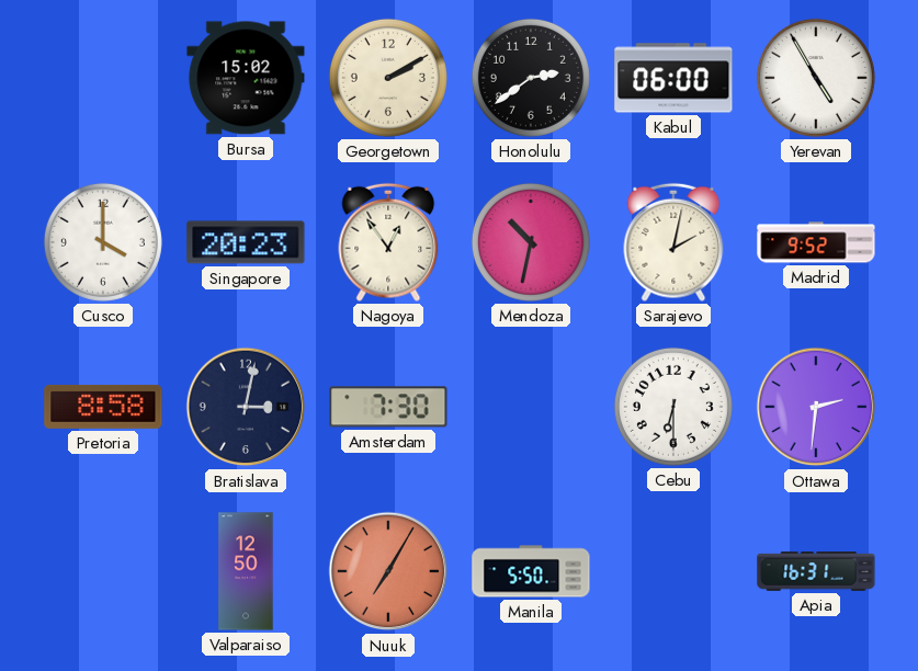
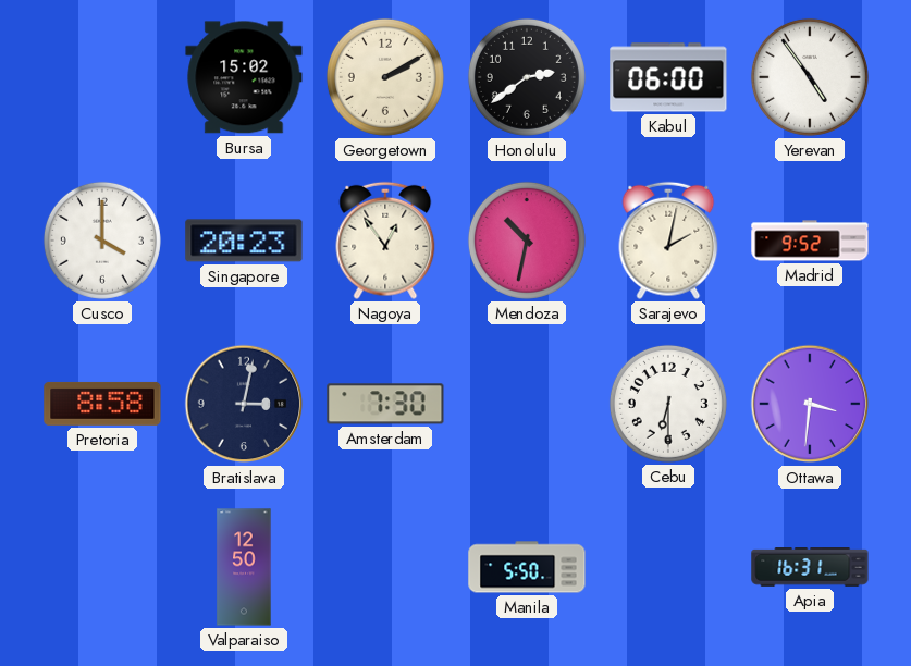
Yerevan: 4:55 -> 4:54 (810, 77)
Ottawa: 2:31 -> 3:31 (810, 404)
Nuuk: 7:05 -> none (388, 571)
